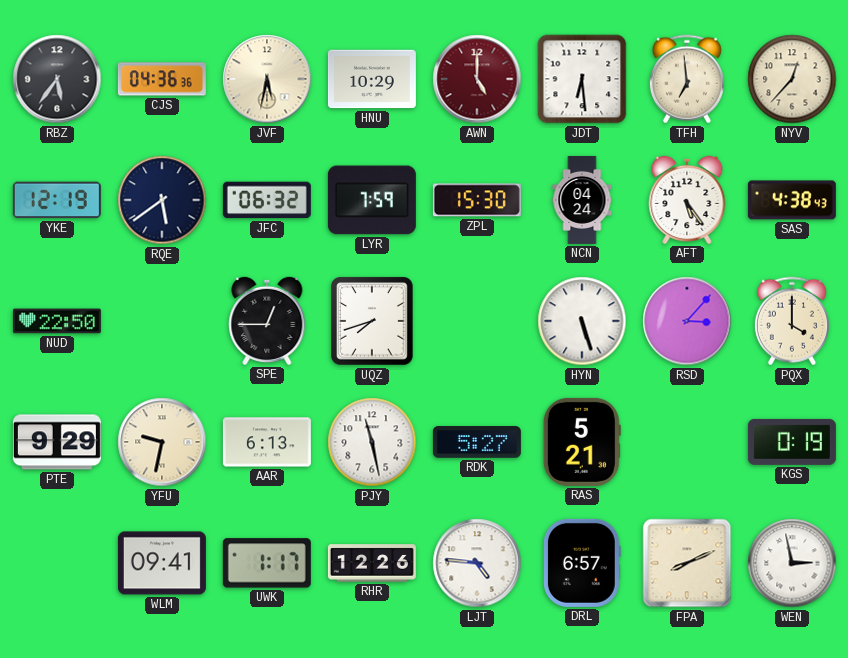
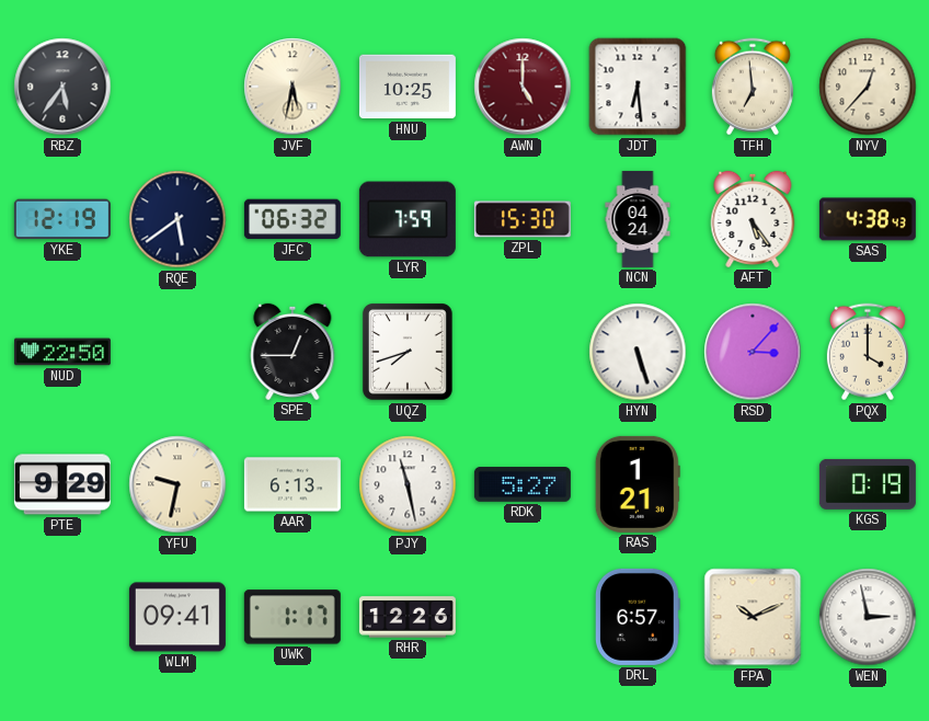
CJS: 04:36 -> none (162, 79)
HNU: 10:29 -> 10:25 (408, 87)
RAS: 5:21 -> 1:21 (638, 484)
LJT: 4:46 -> none (477, 563)
FPA: 8:11 -> 10:11 (753, 617)
